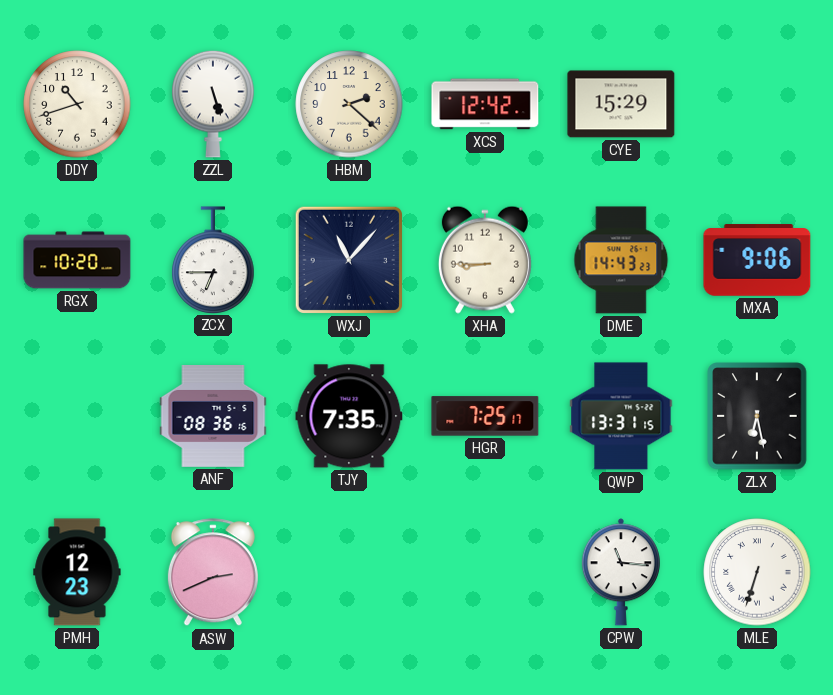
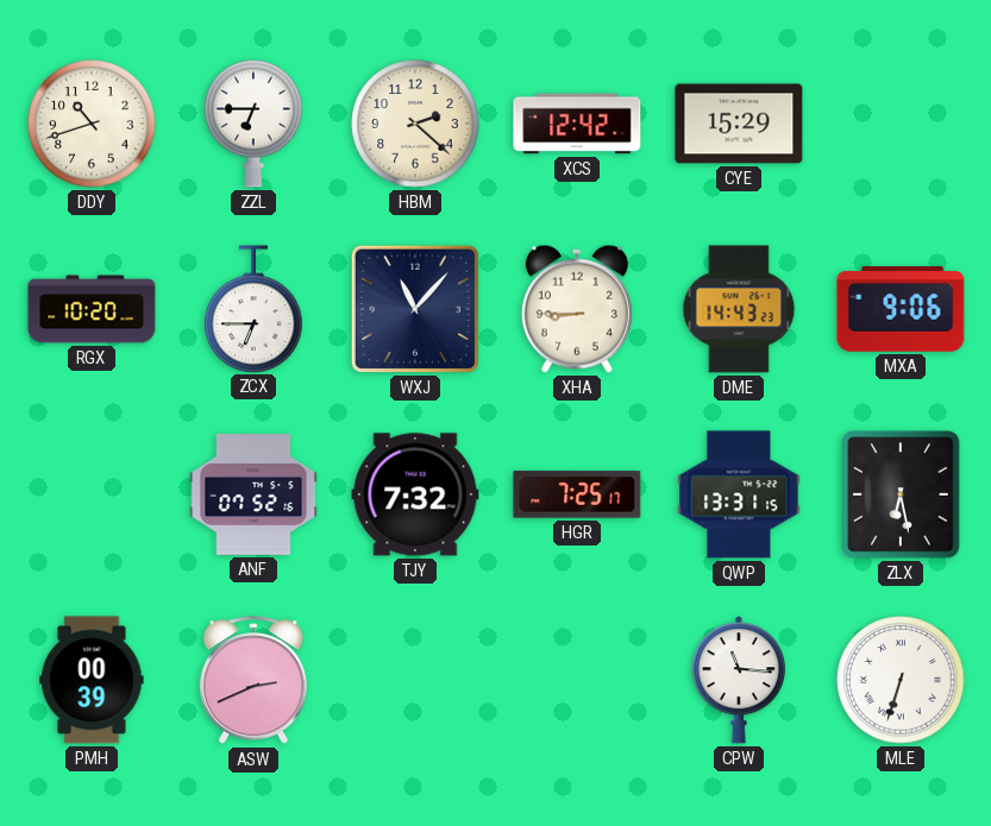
ZZL: 5:27 -> 6:45 (253, 124)
ANF: 08:36 -> 07:52 (253, 496)
TJY: 7:35 -> 7:32 (415, 494)
PMH: 12:23 -> 00:39 (92, 680)
